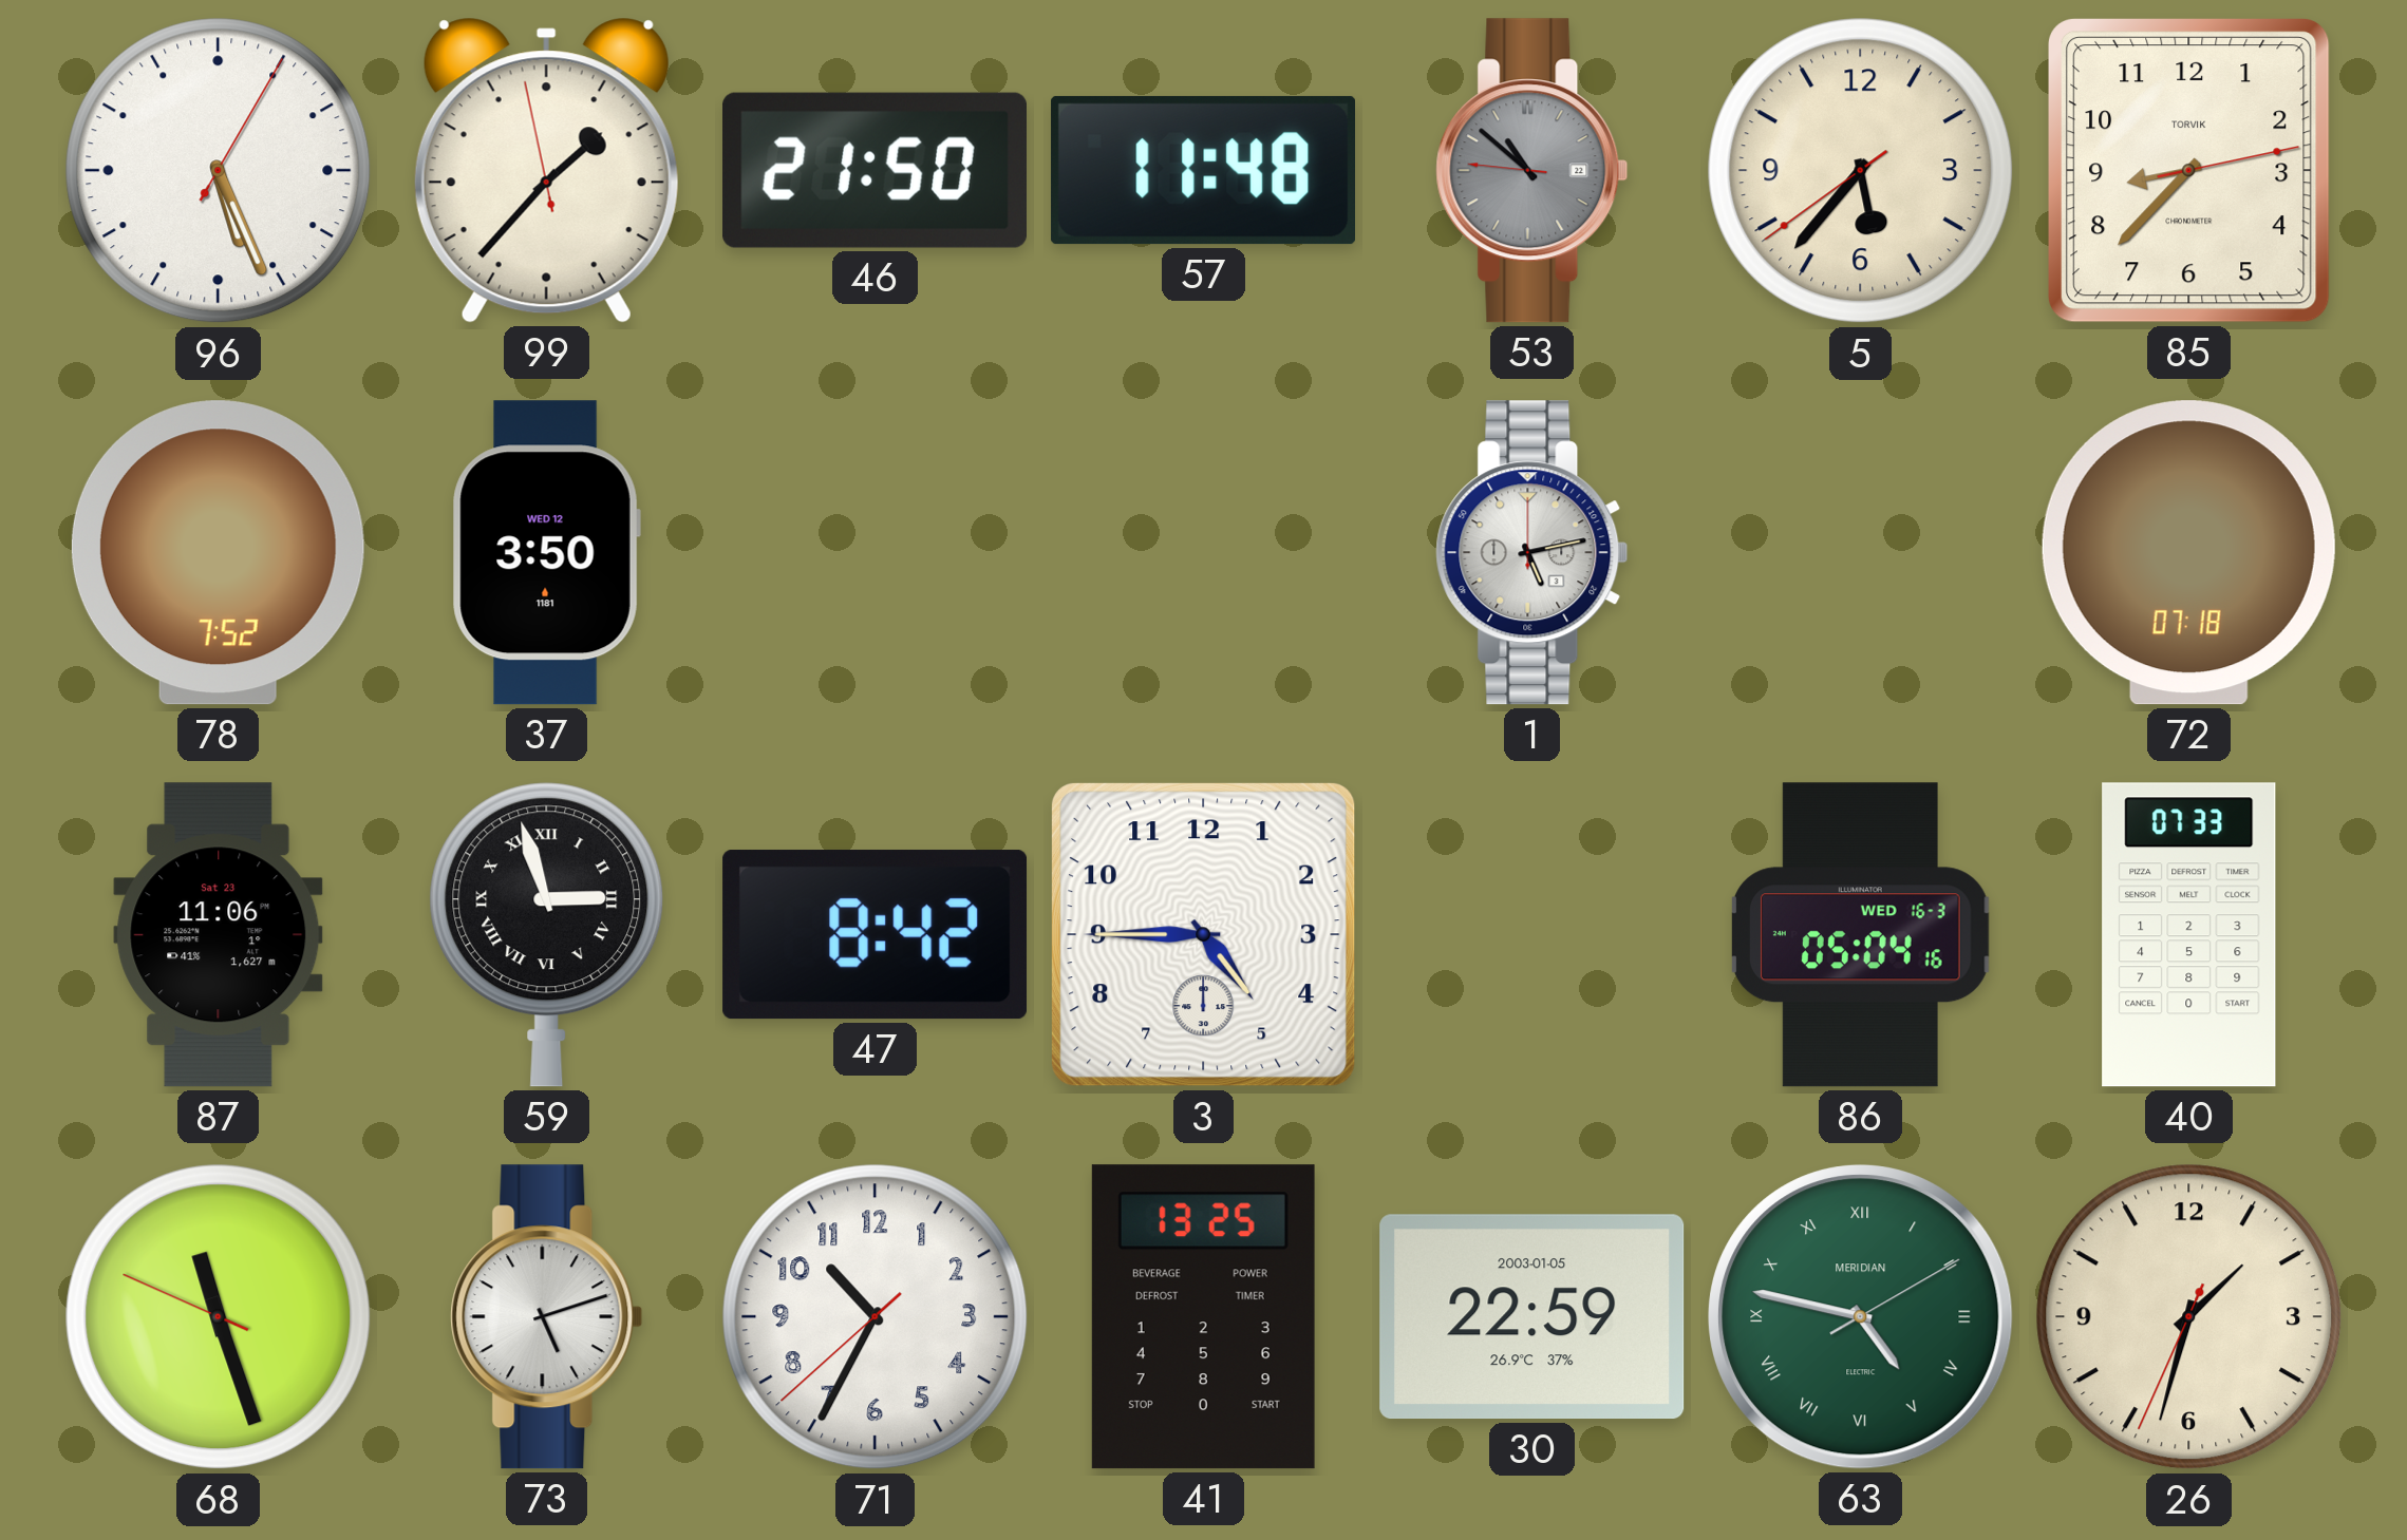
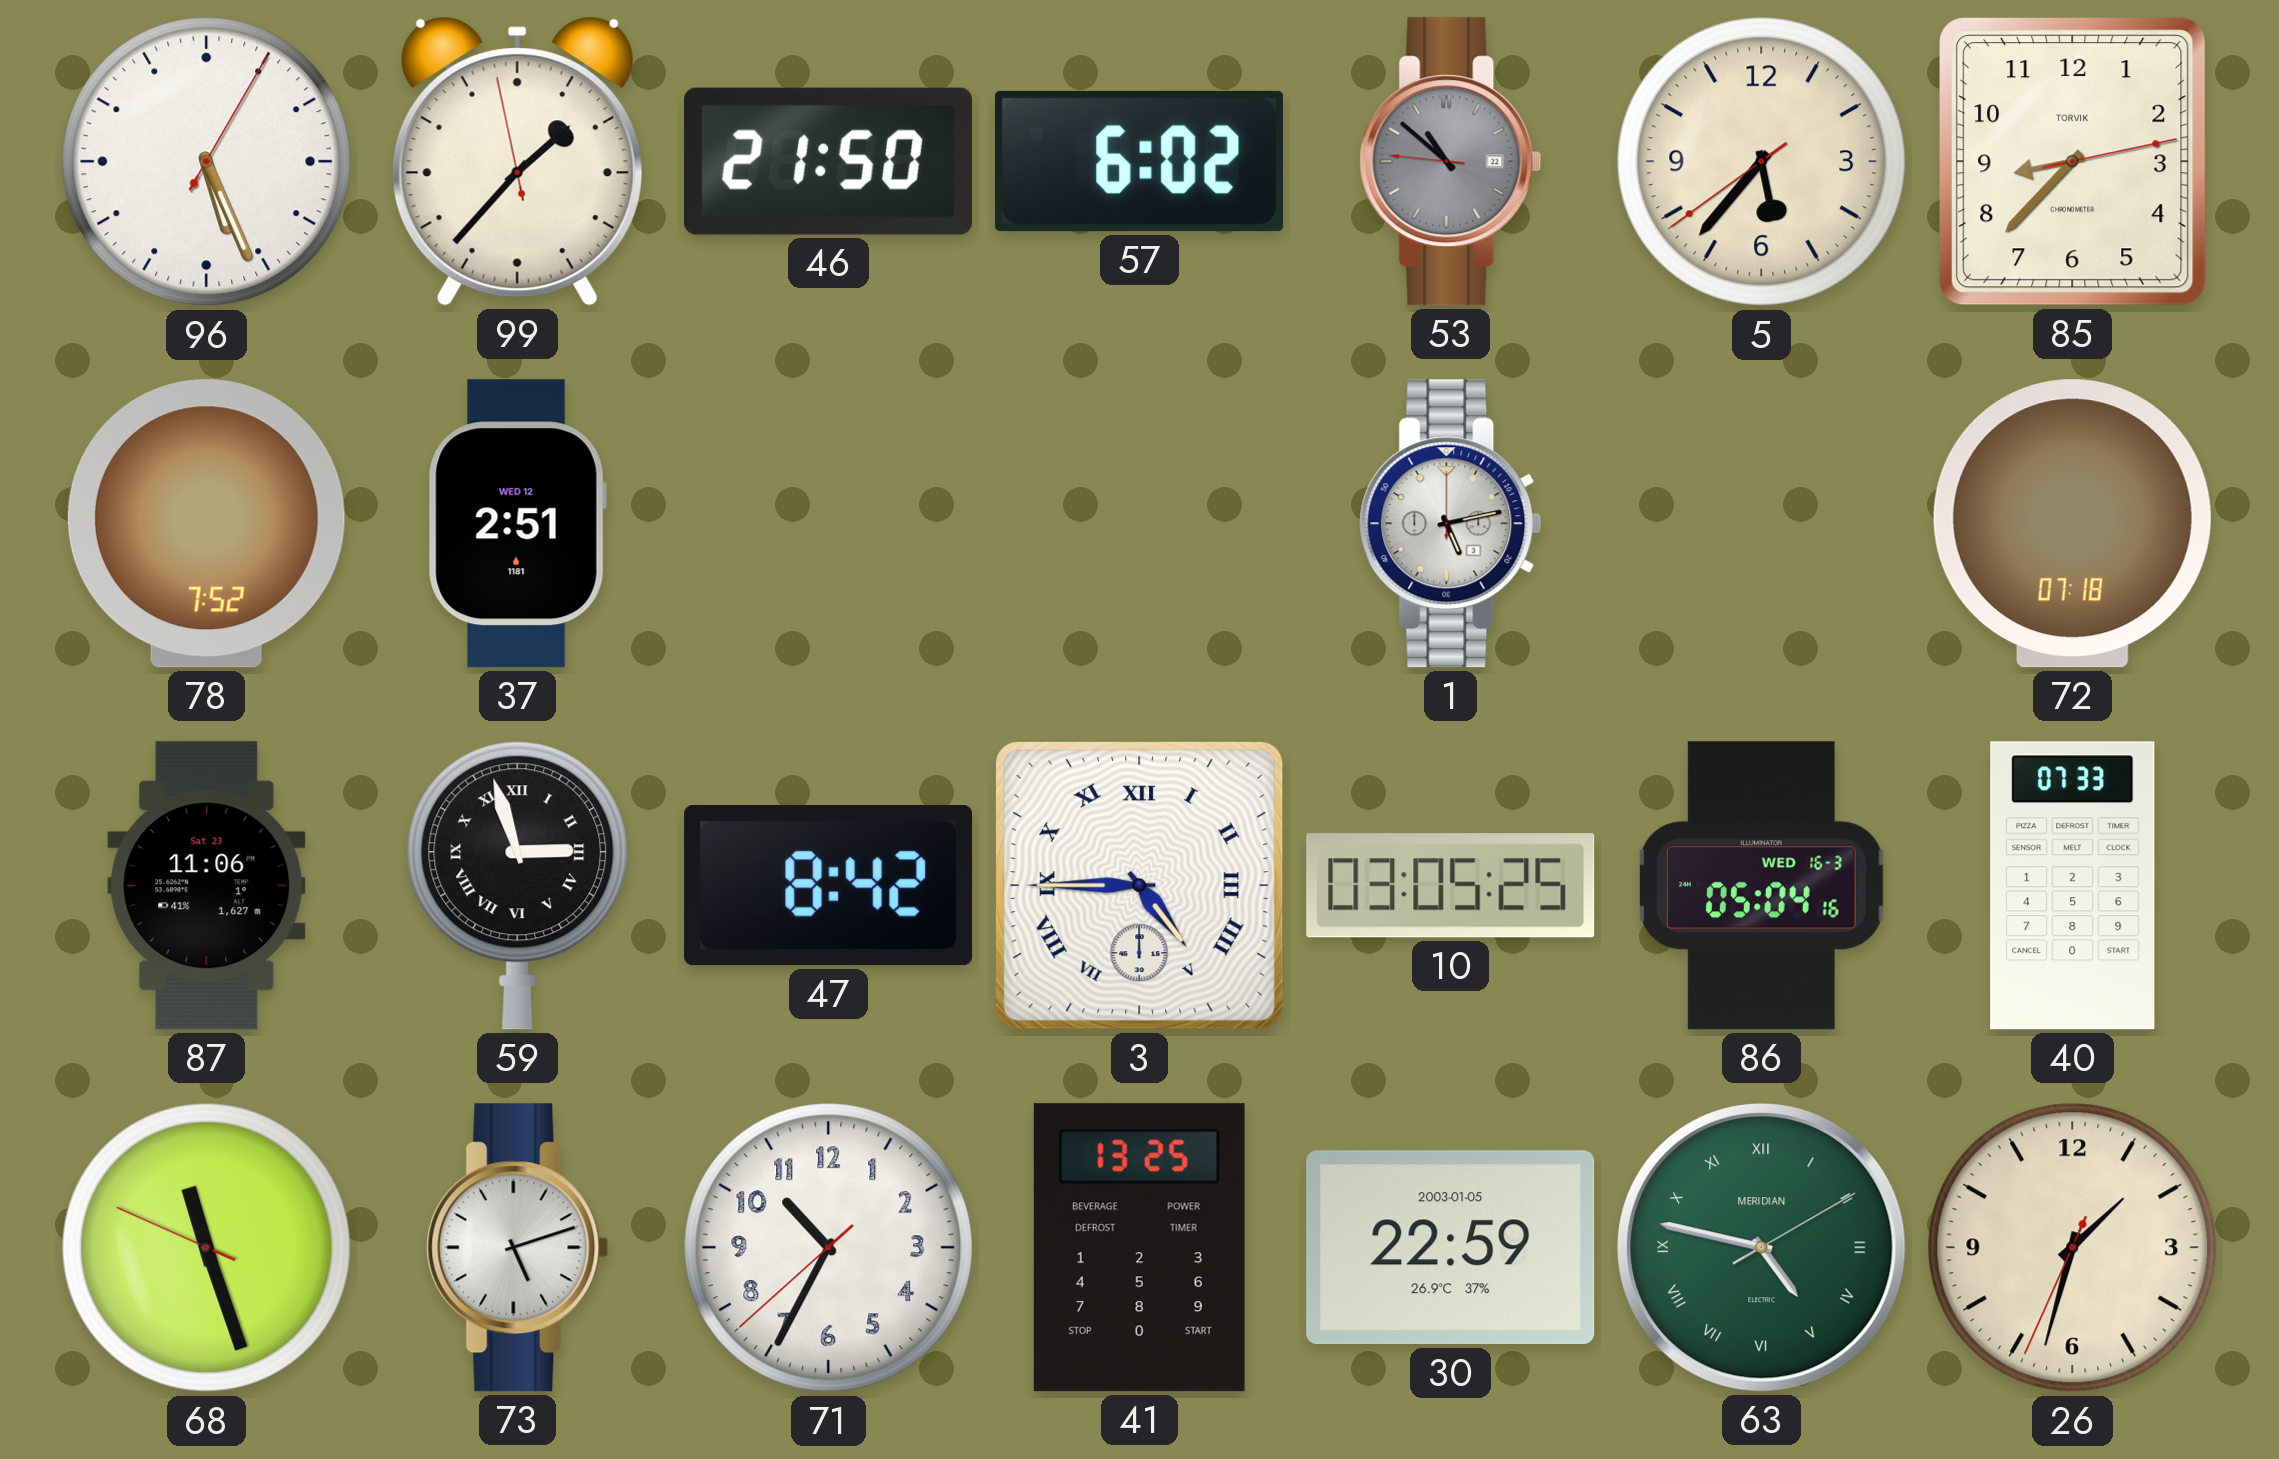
57: 11:48 -> 6:02 (1139, 161)
37: 3:50 -> 2:51 (517, 524)
3 numerals: Arabic -> Roman (1140, 886)
10: none -> 03:05 (1451, 886)
